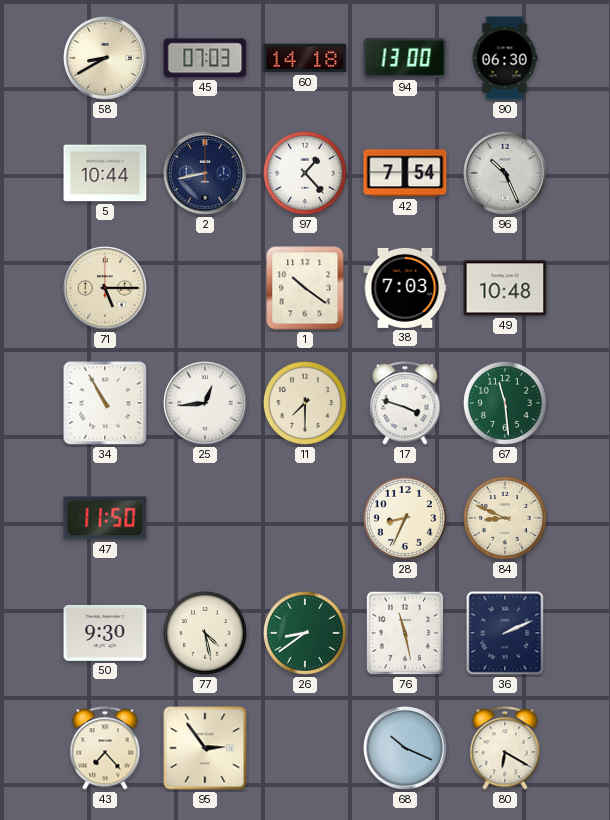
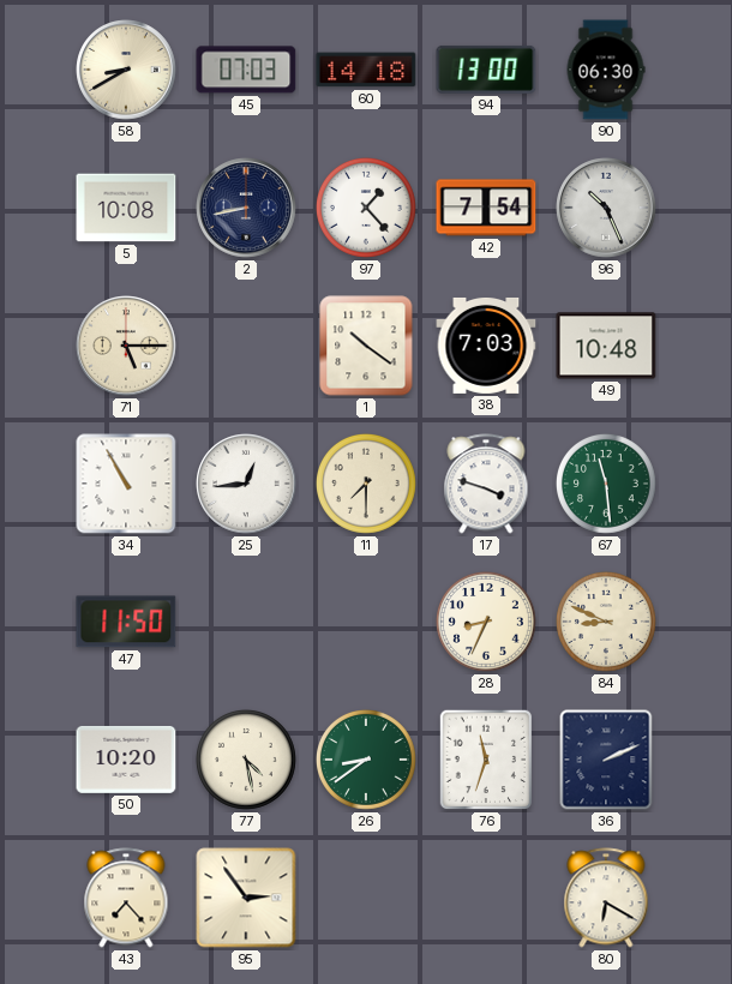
5: 10:44 -> 10:08 (126, 208)
50: 9:30 -> 10:20 (126, 760)
76: 11:28 -> 11:33 (486, 760)
68: 10:19 -> none (405, 748)
